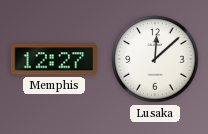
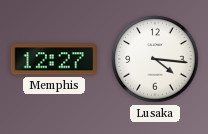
Lusaka: 12:08 -> 4:16 (155, 59)
